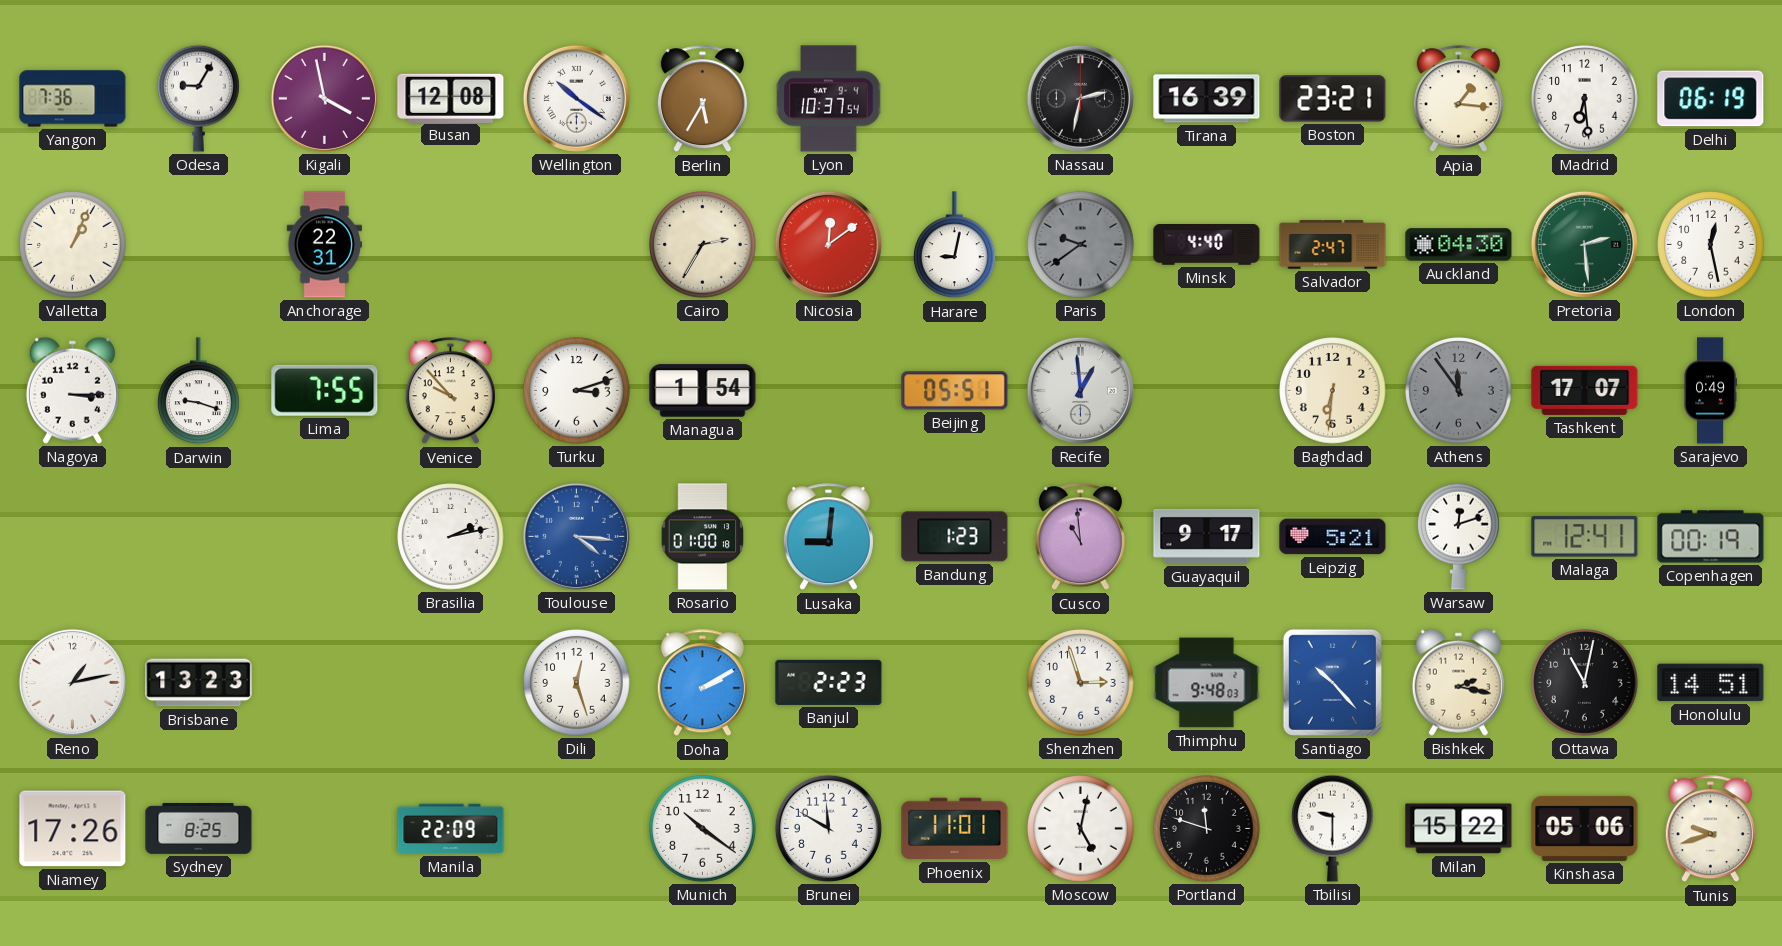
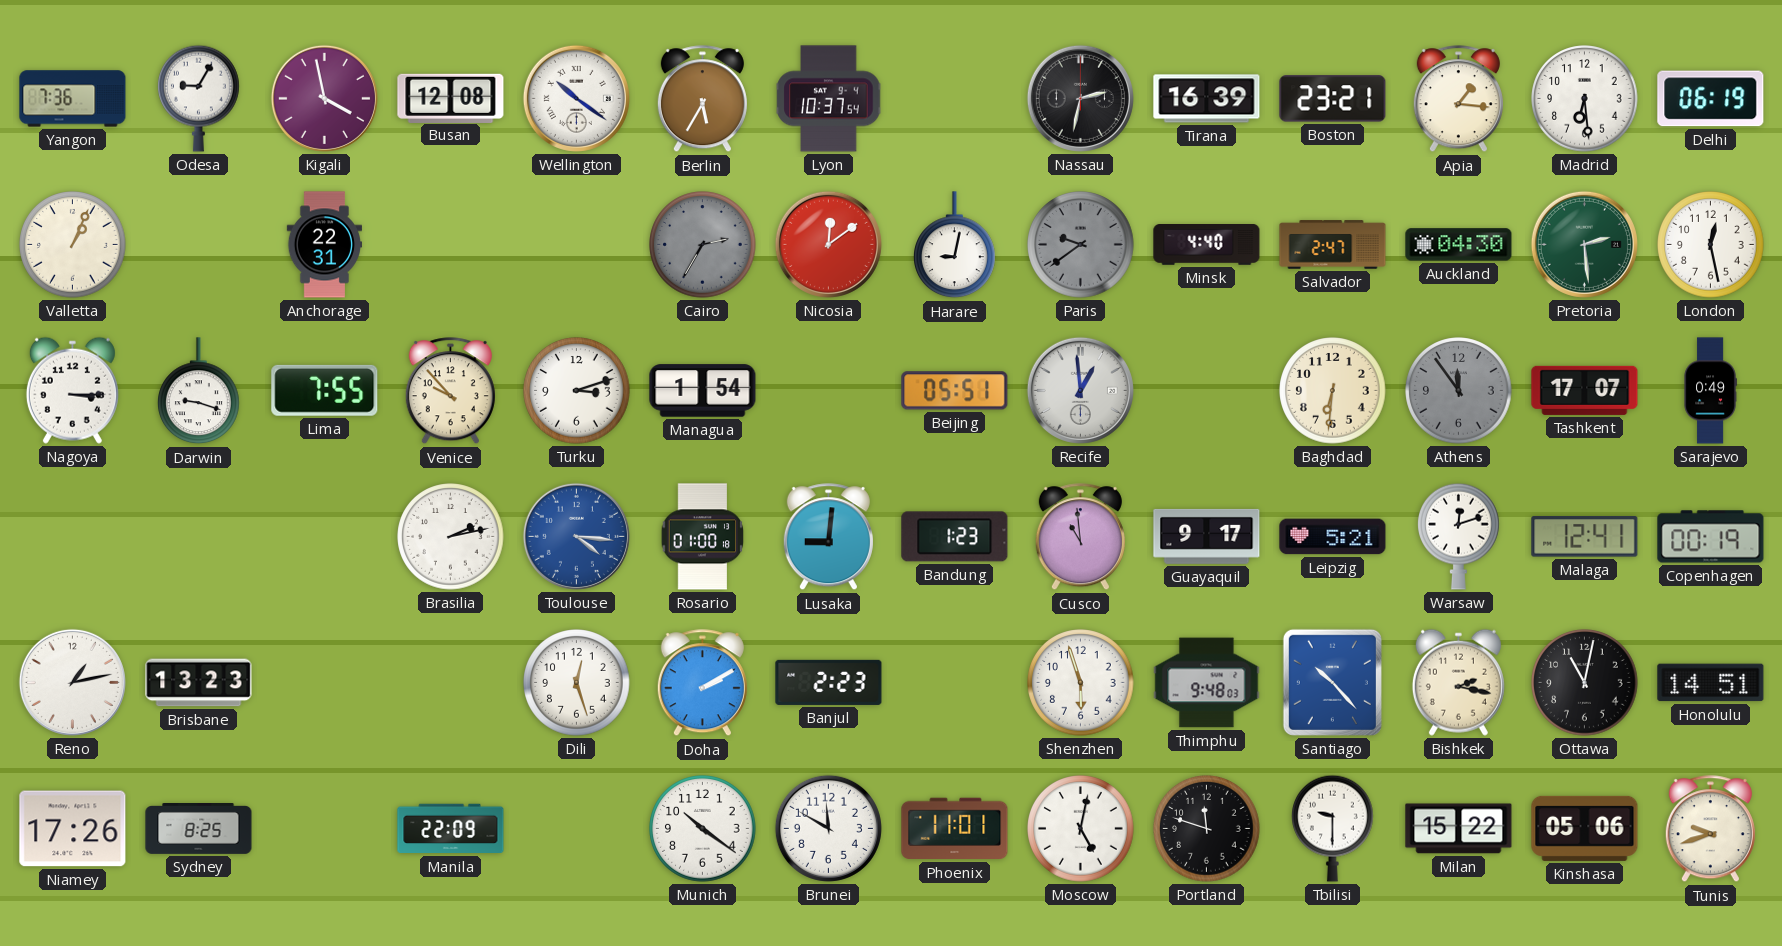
Cairo dial: cream -> grey (703, 245)
Shenzhen: 2:57 -> 5:57 (1081, 683)
